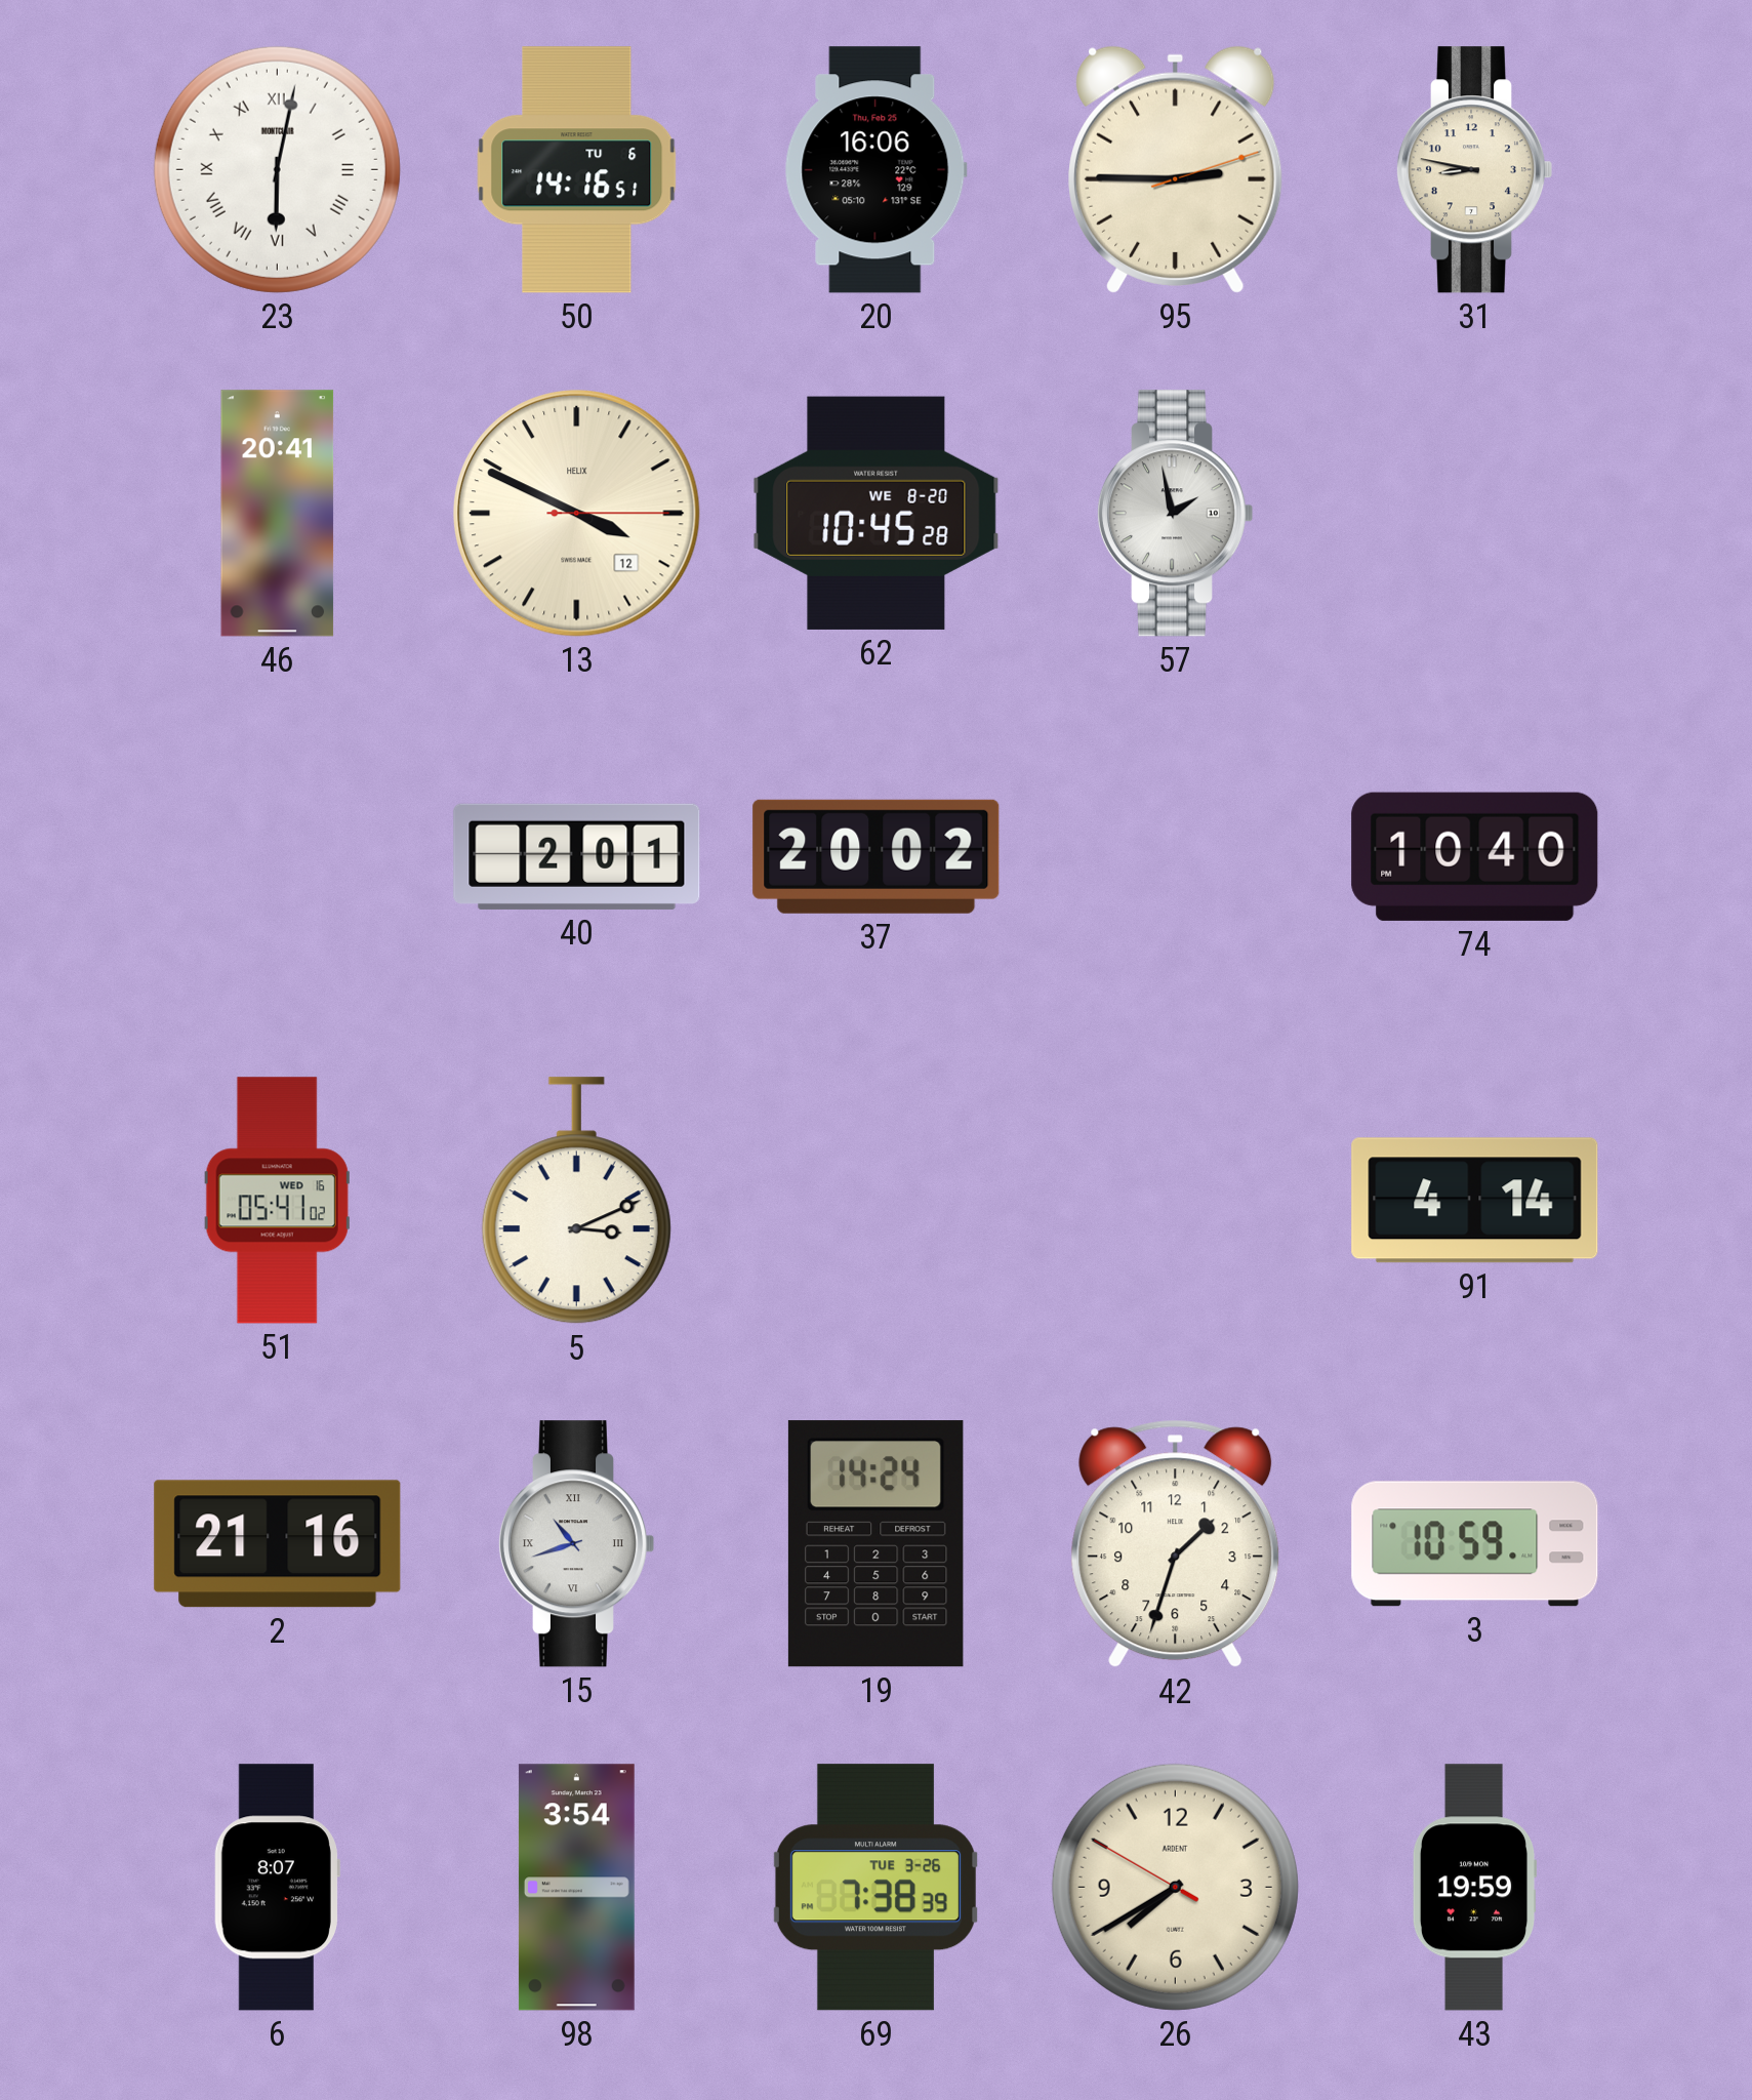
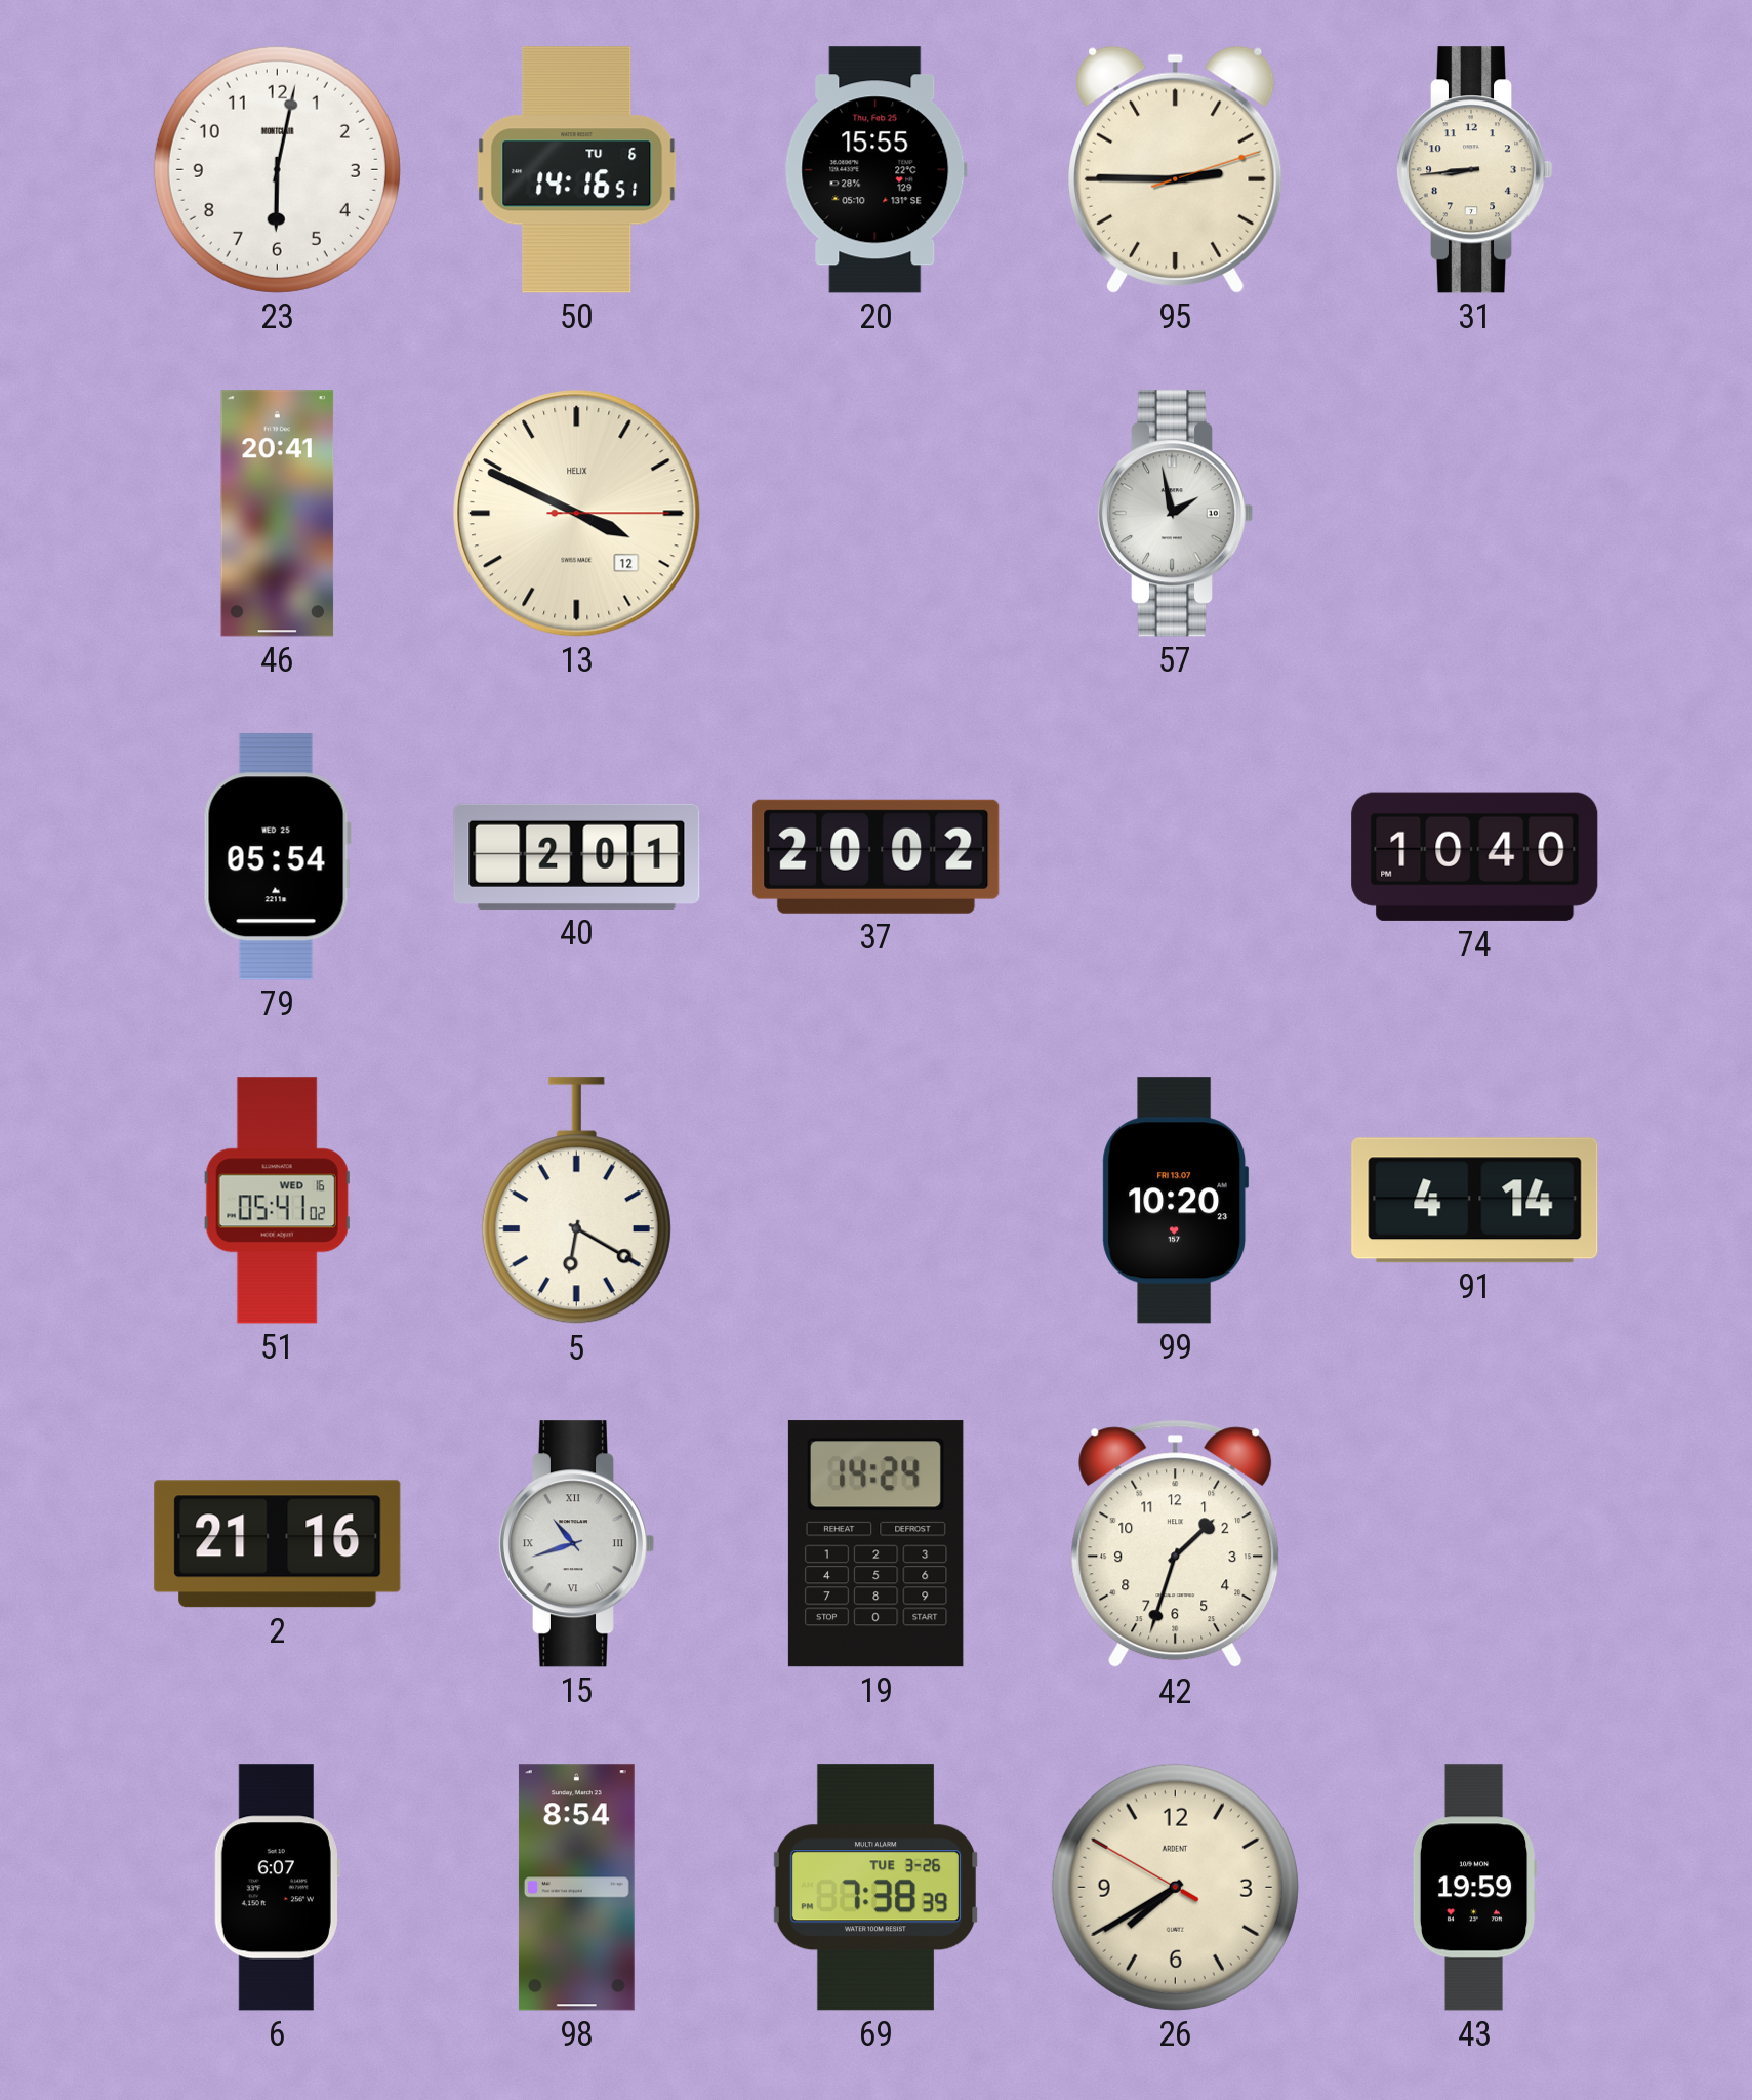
23 numerals: Roman -> Arabic (277, 169)
20: 16:06 -> 15:55 (875, 170)
31: 8:47 -> 8:44 (1474, 170)
62: 10:45 -> none (877, 513)
79: none -> 05:54 (277, 857)
5: 3:11 -> 6:20 (576, 1201)
99: none -> 10:20 (1176, 1201)
3: 10:59 -> none (1475, 1544)
6: 8:07 -> 6:07 (277, 1888)
98: 3:54 -> 8:54 (576, 1888)
